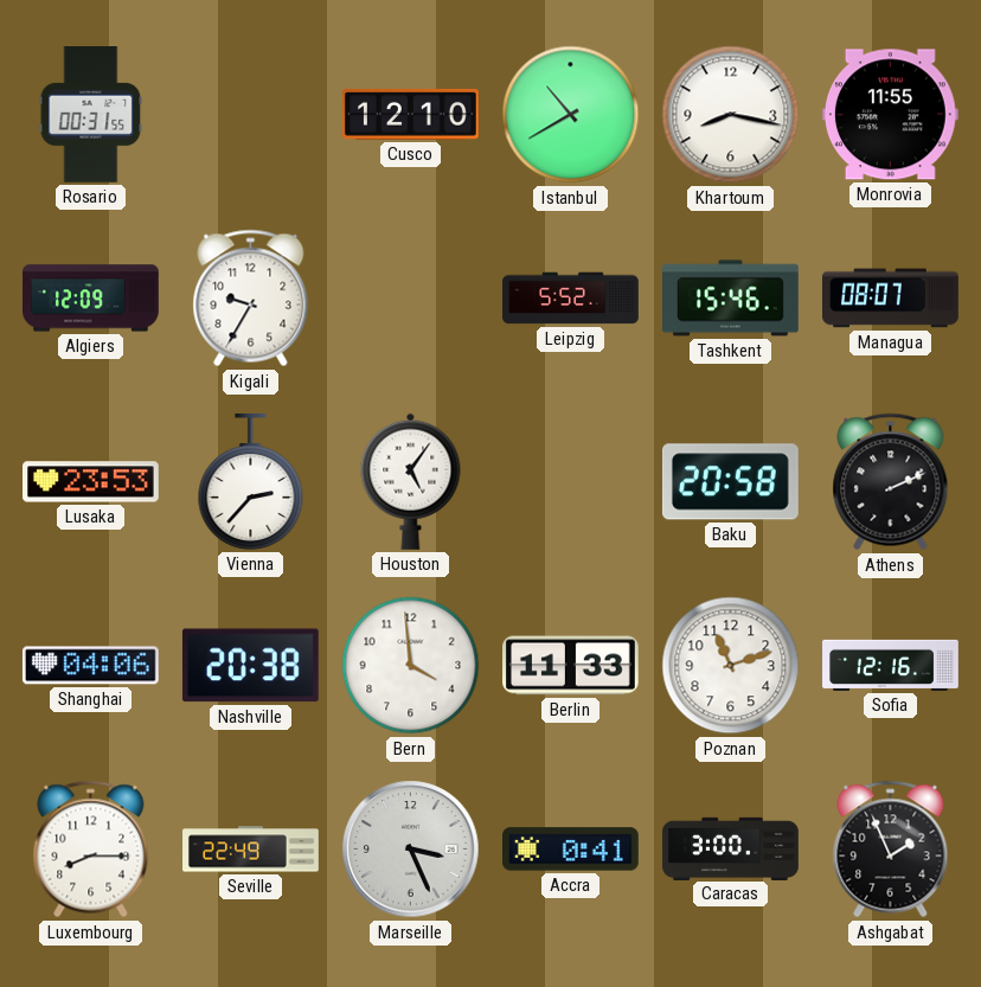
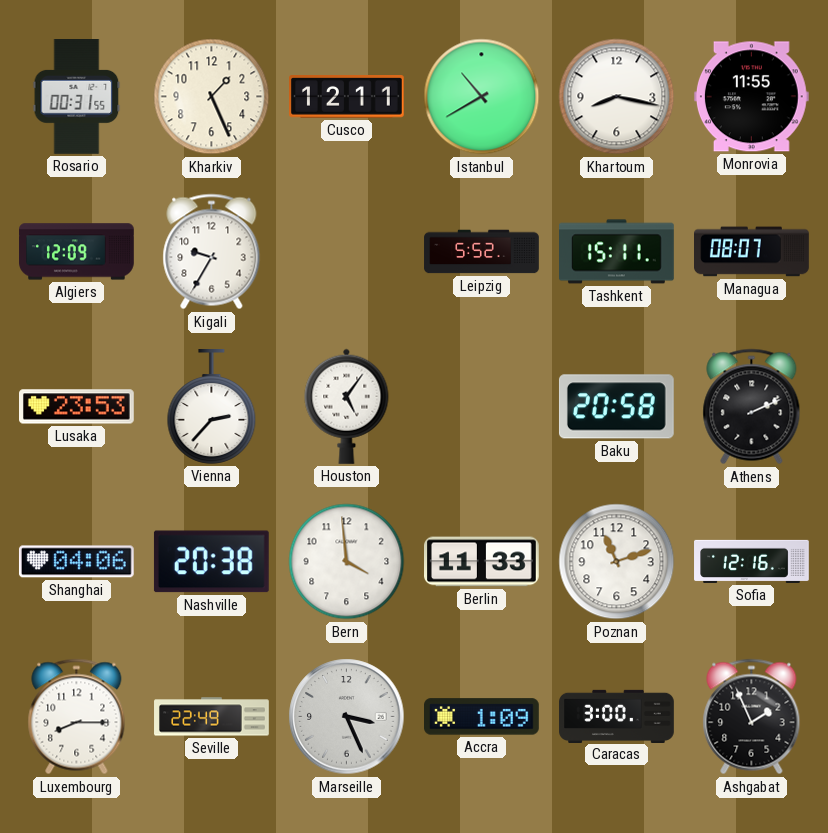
Kharkiv: none -> 1:26 (212, 97)
Cusco: 12:10 -> 12:11 (347, 97)
Tashkent: 15:46 -> 15:11 (617, 252)
Accra: 0:41 -> 1:09 (482, 717)
